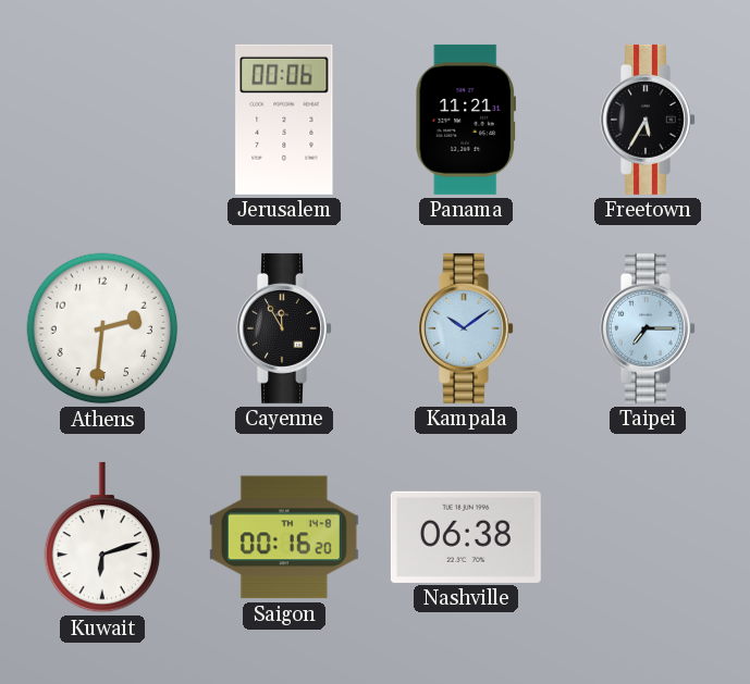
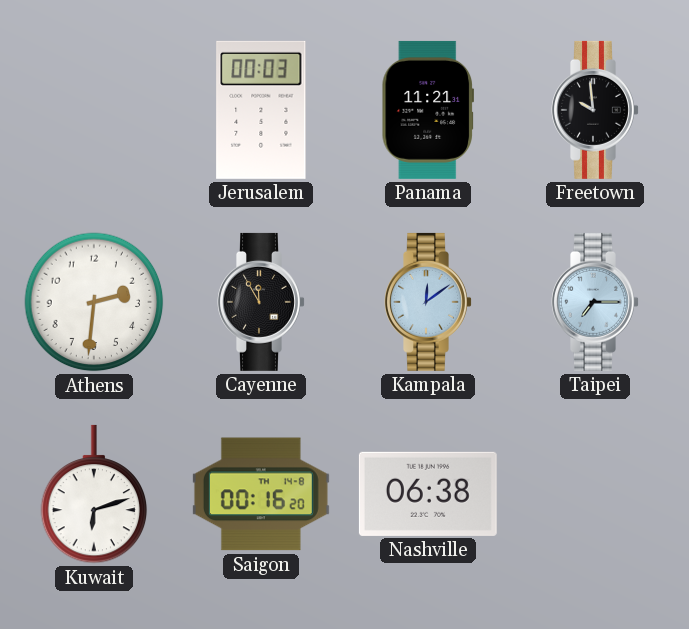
Jerusalem: 00:06 -> 00:03 (261, 110)
Freetown: 5:35 -> 9:59 (596, 110)
Kampala: 10:09 -> 12:09 (429, 302)
